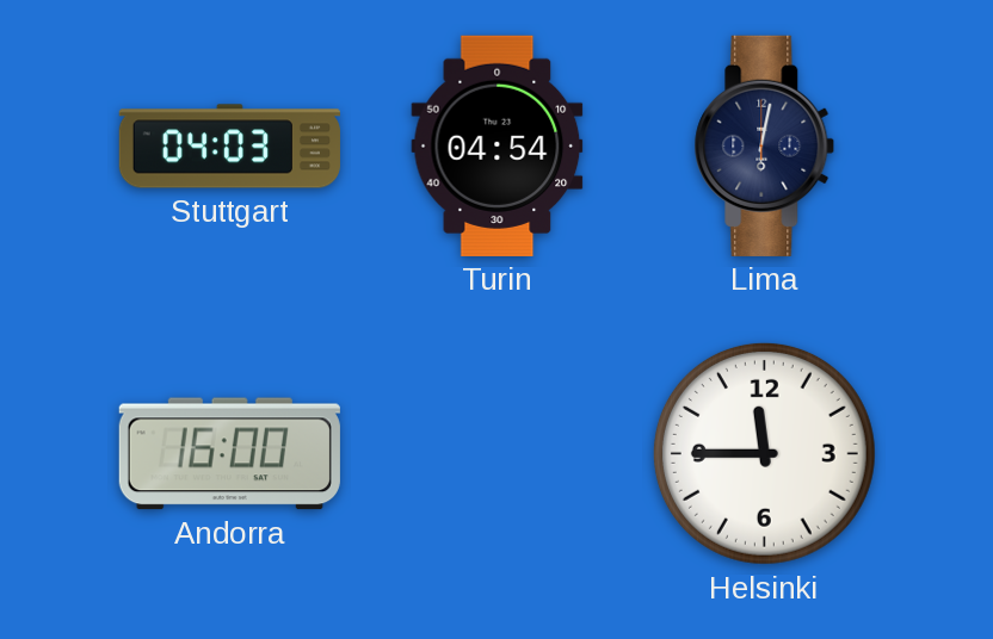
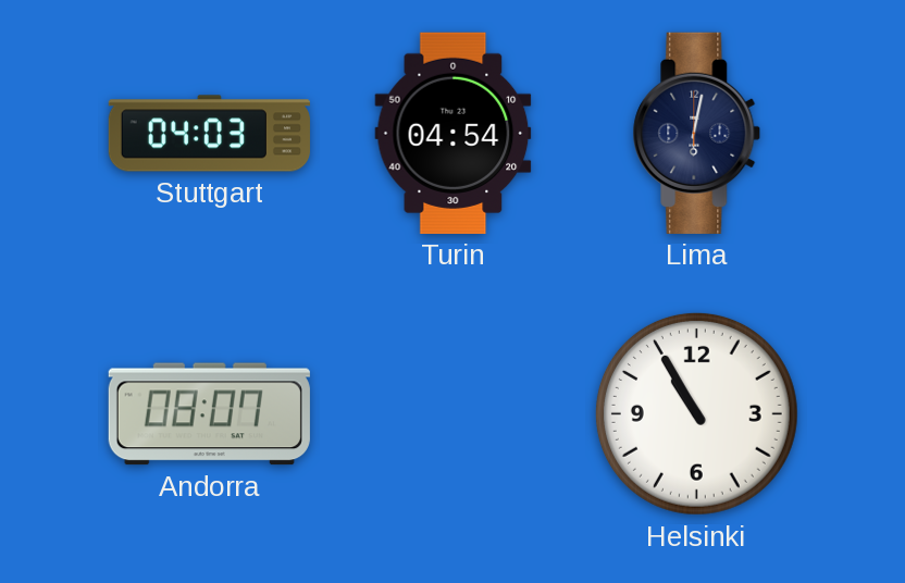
Andorra: 16:00 -> 08:07 (209, 414)
Helsinki: 11:45 -> 10:55 (696, 413)
